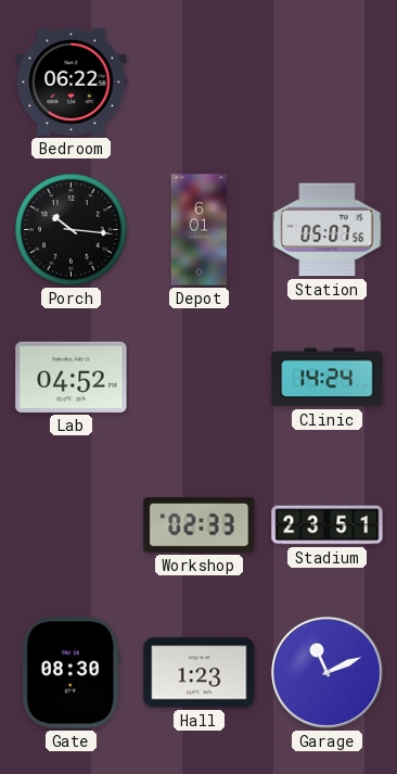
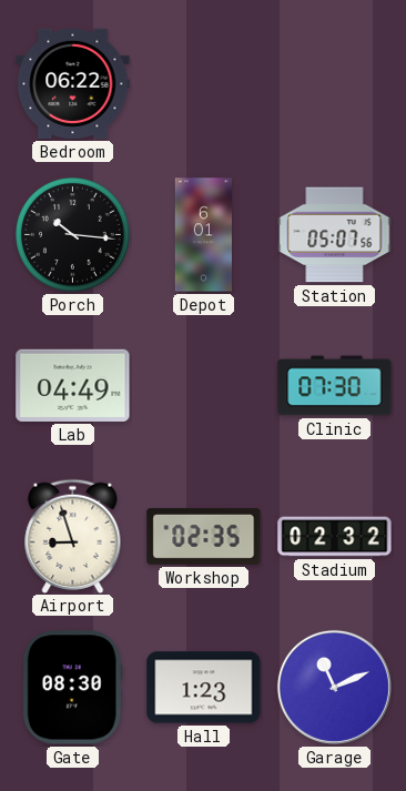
Lab: 04:52 -> 04:49 (73, 385)
Clinic: 14:24 -> 07:30 (335, 386)
Airport: none -> 8:57 (73, 536)
Workshop: 02:33 -> 02:35 (204, 536)
Stadium: 23:51 -> 02:32 (335, 537)
